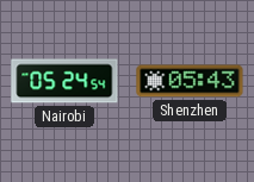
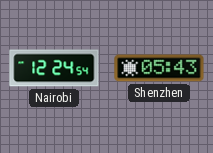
Nairobi: 05:24 -> 12:24 (54, 68)
